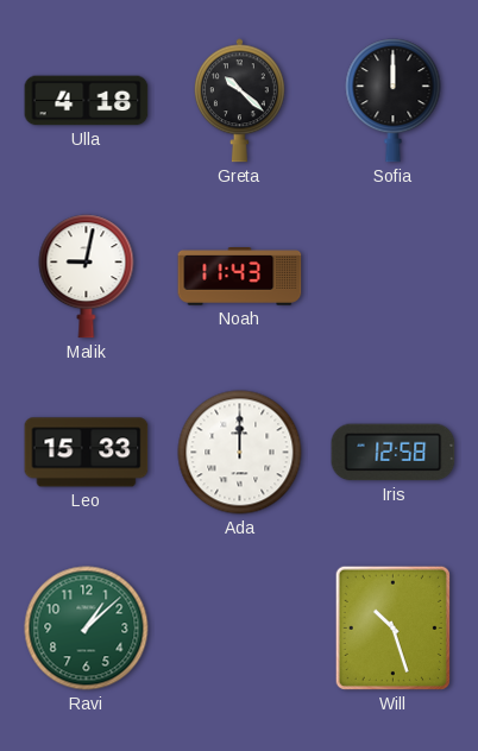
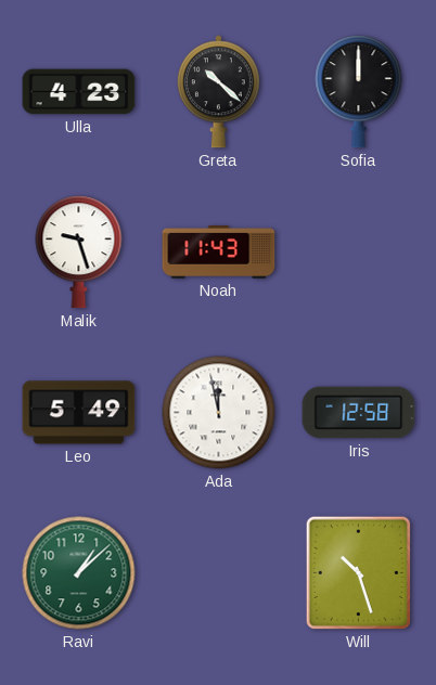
Ulla: 4:18 -> 4:23 (79, 92)
Malik: 9:02 -> 9:27 (79, 253)
Leo: 15:33 -> 5:49 (79, 413)
Ada: 12:00 -> 11:58 (219, 413)
